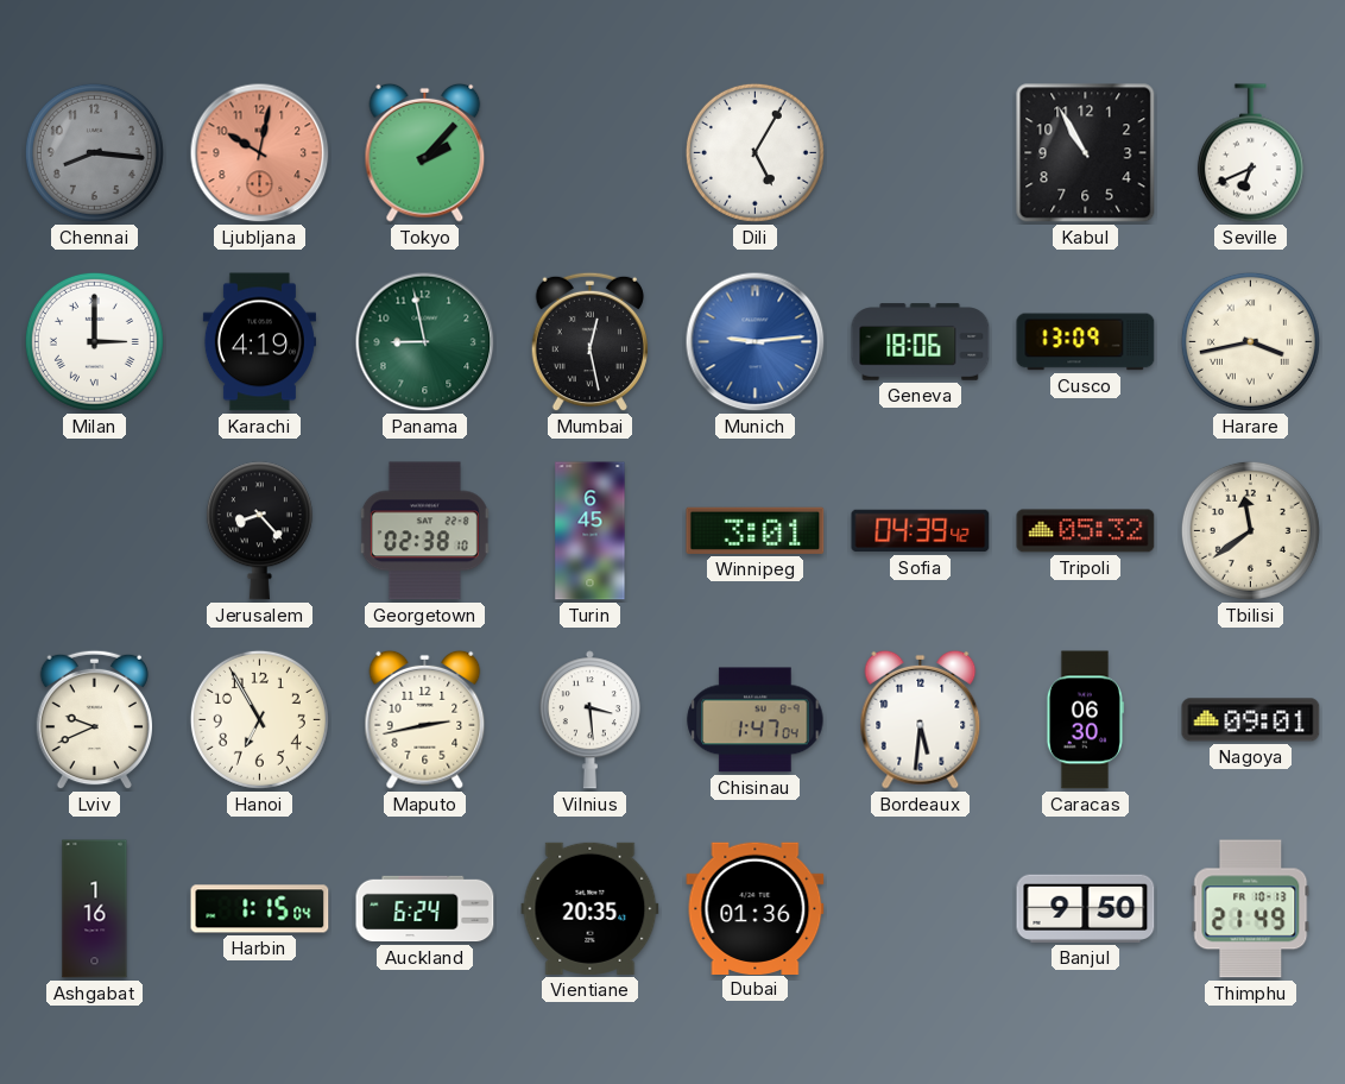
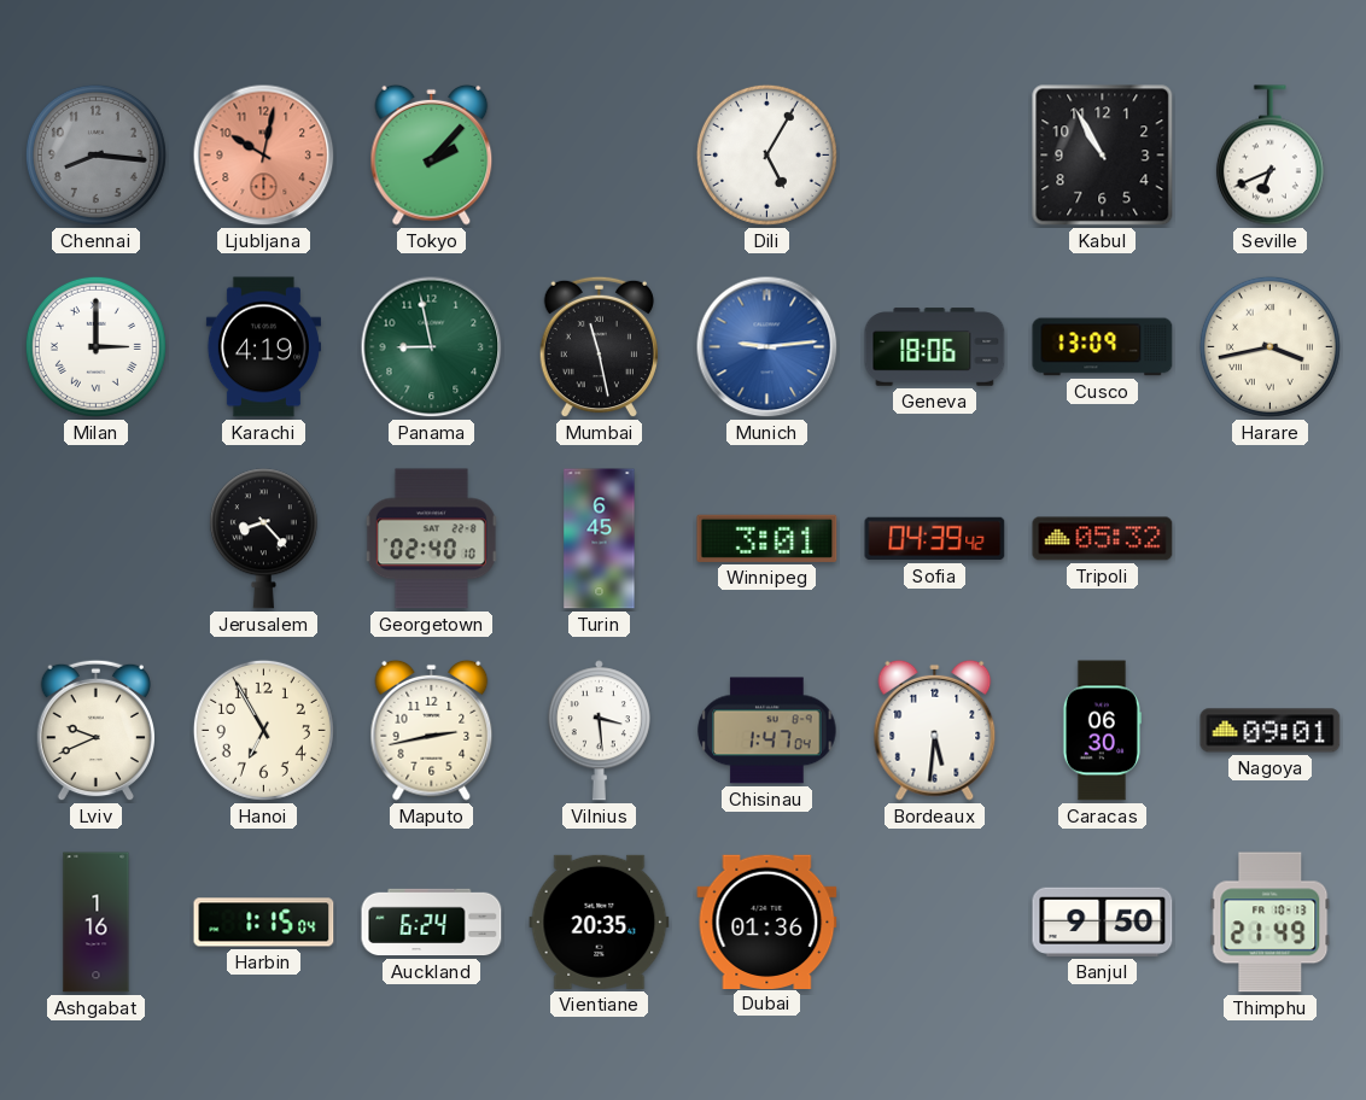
Mumbai: 12:28 -> 11:28 (599, 347)
Georgetown: 02:38 -> 02:40 (431, 539)
Tbilisi: 11:39 -> none (1250, 530)
